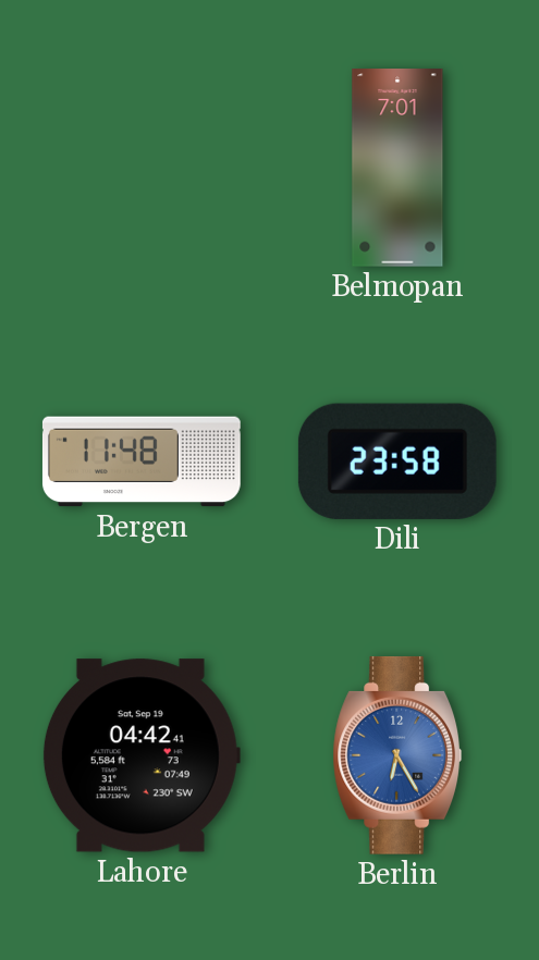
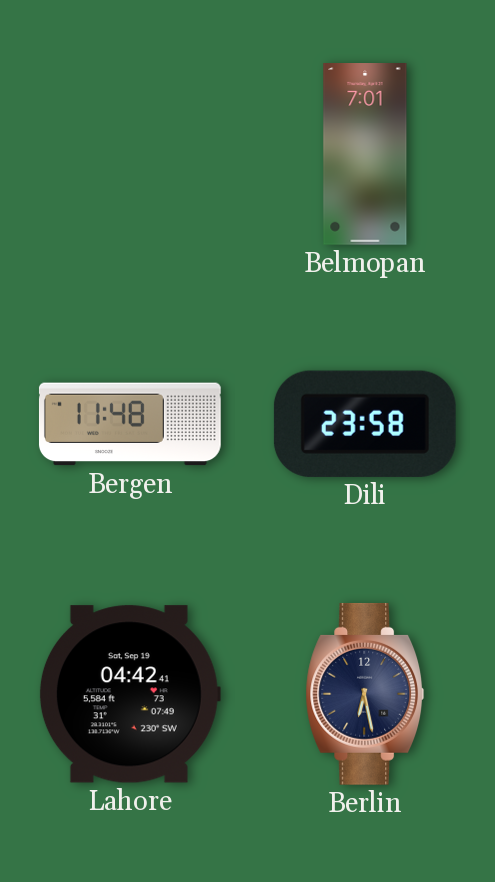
Berlin: 6:25 -> 6:28 (365, 694)
Berlin dial: blue -> navy (365, 694)
